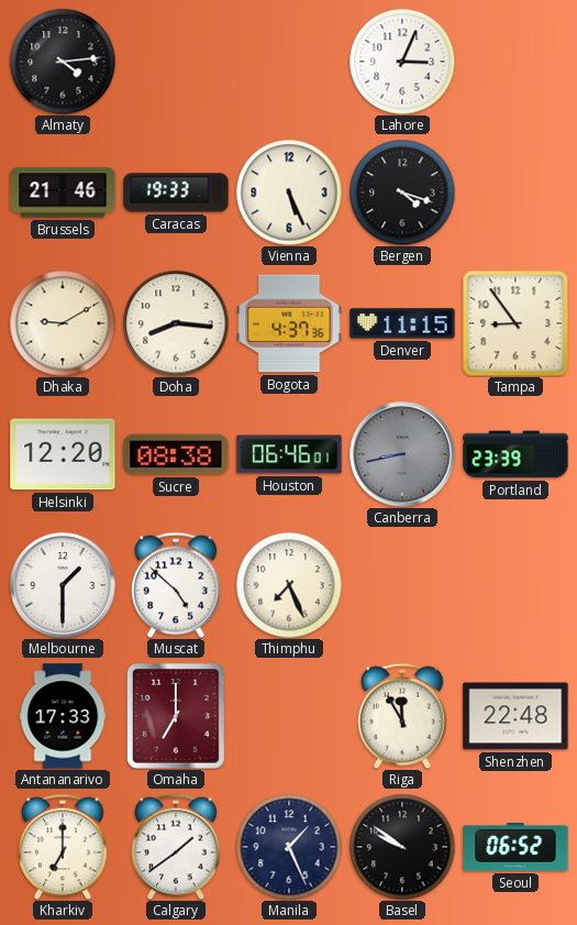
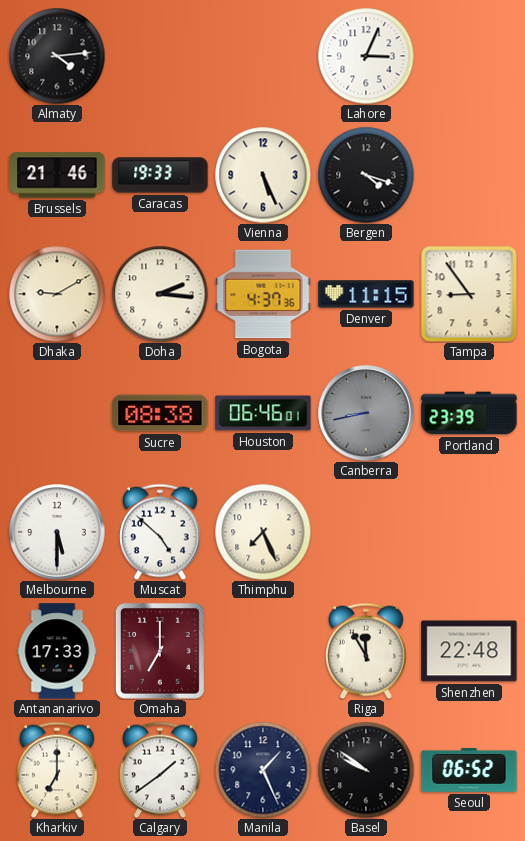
Doha: 8:16 -> 2:16 (160, 294)
Helsinki: 12:20 -> none (63, 454)
Melbourne: 1:30 -> 5:30 (57, 532)
